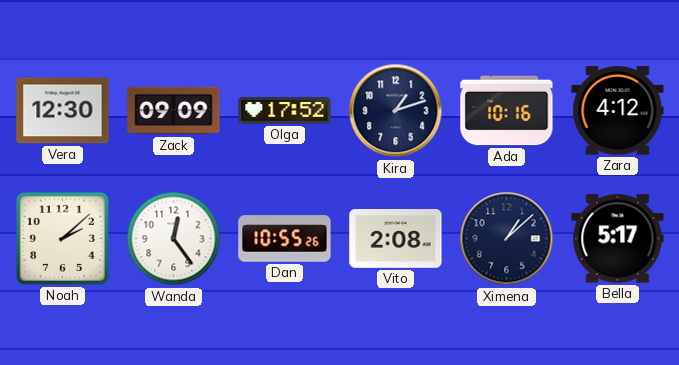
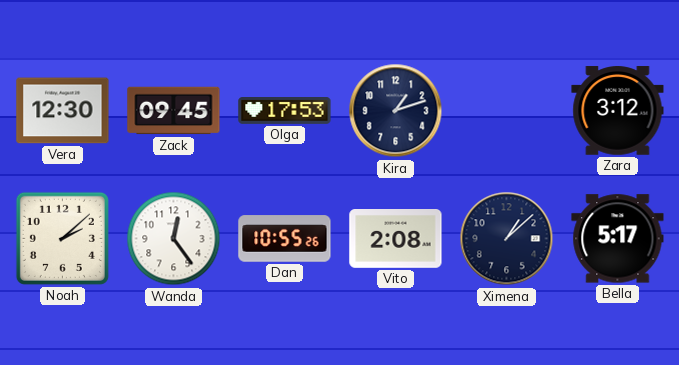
Zack: 09:09 -> 09:45 (174, 111)
Olga: 17:52 -> 17:53 (285, 111)
Ada: 10:16 -> none (507, 111)
Zara: 4:12 -> 3:12 (618, 111)
